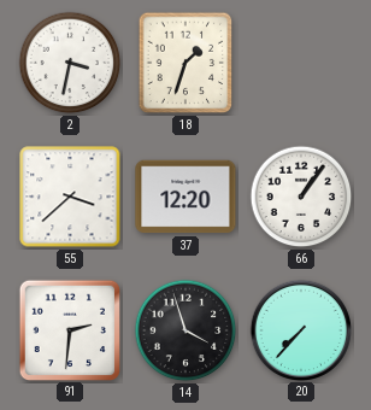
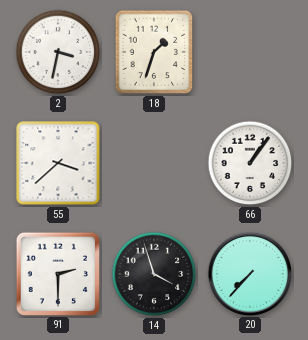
37: 12:20 -> none (185, 197)
91: 2:31 -> 2:30 (57, 273)
